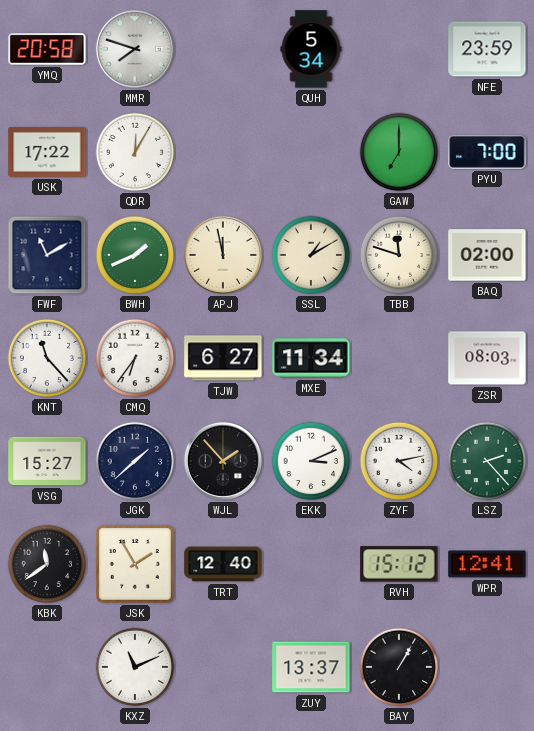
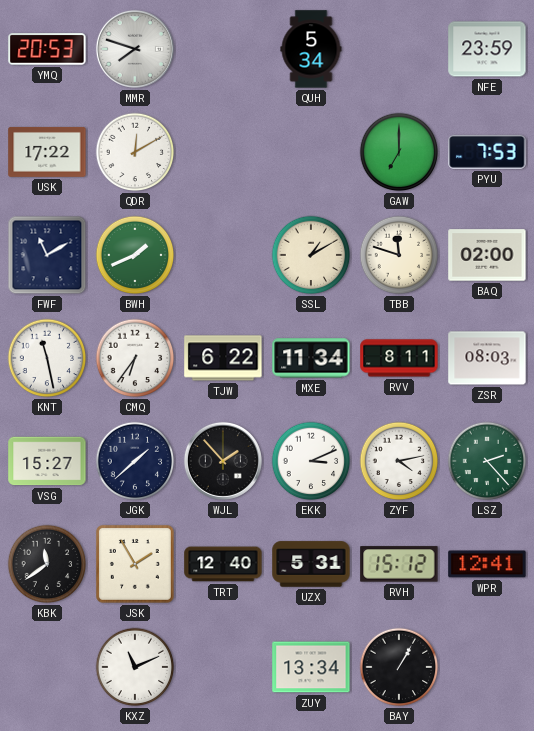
YMQ: 20:58 -> 20:53 (47, 49)
QDR: 12:05 -> 12:10 (135, 152)
PYU: 7:00 -> 7:53 (487, 152)
APJ: 11:58 -> none (223, 255)
KNT: 11:23 -> 11:28 (47, 358)
TJW: 6:27 -> 6:22 (223, 358)
RVV: none -> 8:11 (399, 358)
UZX: none -> 5:31 (311, 564)
ZUY: 13:37 -> 13:34 (311, 667)
